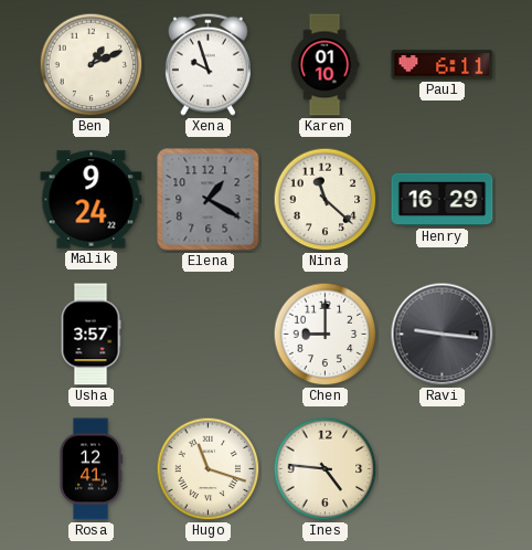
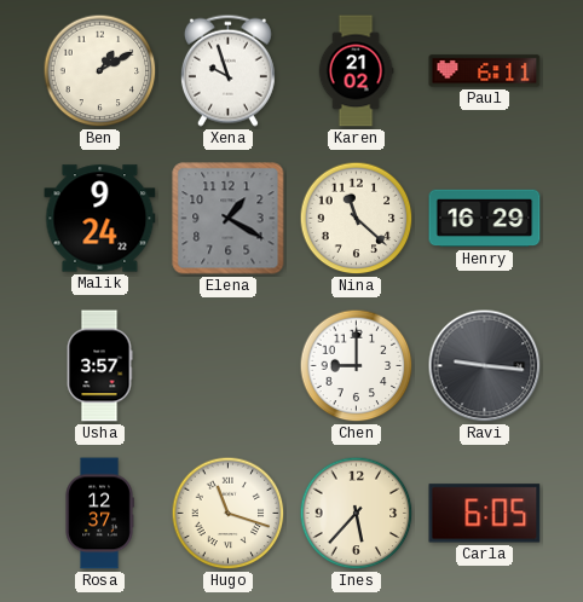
Ben: 1:11 -> 1:10 (100, 71)
Karen: 01:10 -> 21:02 (356, 71)
Rosa: 12:41 -> 12:37 (99, 514)
Ines: 4:46 -> 5:37 (357, 514)
Carla: none -> 6:05 (485, 514)
